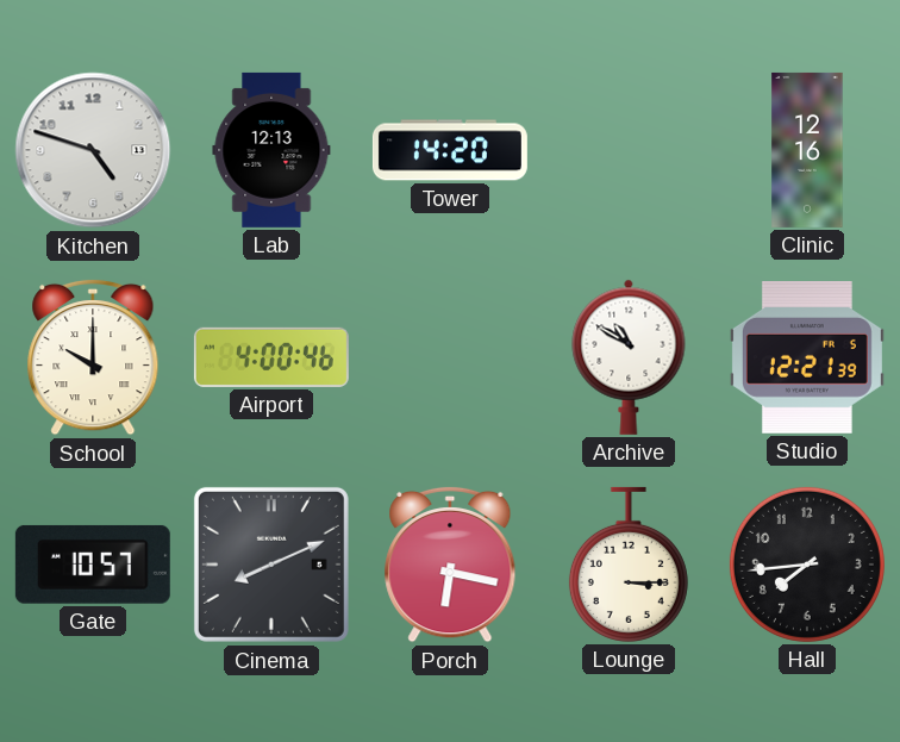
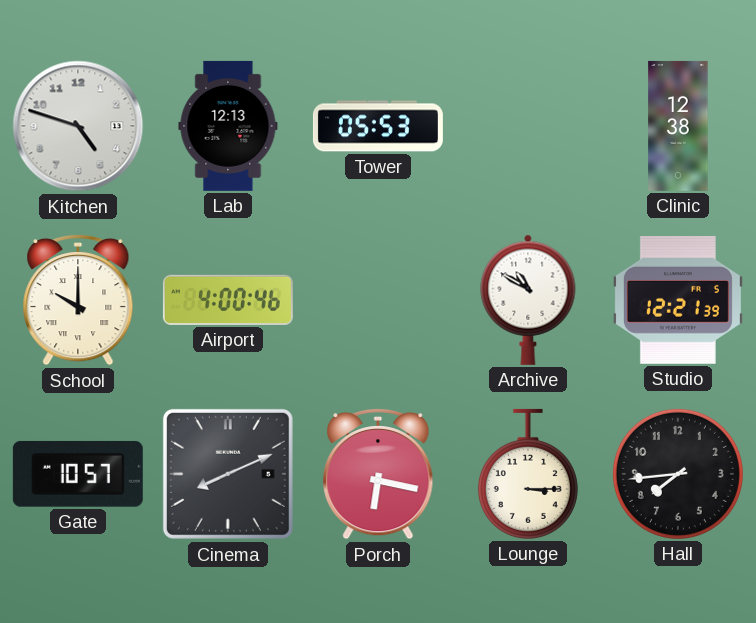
Tower: 14:20 -> 05:53 (378, 126)
Clinic: 12:16 -> 12:38 (678, 126)
